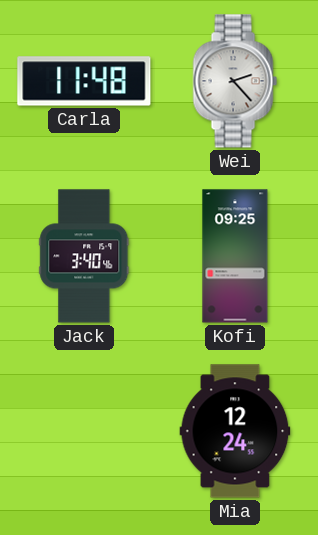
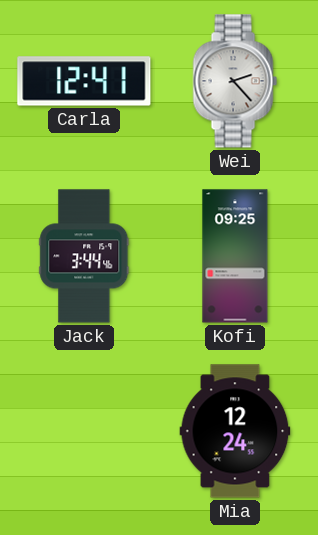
Carla: 11:48 -> 12:41 (84, 81)
Jack: 3:40 -> 3:44 (84, 256)
